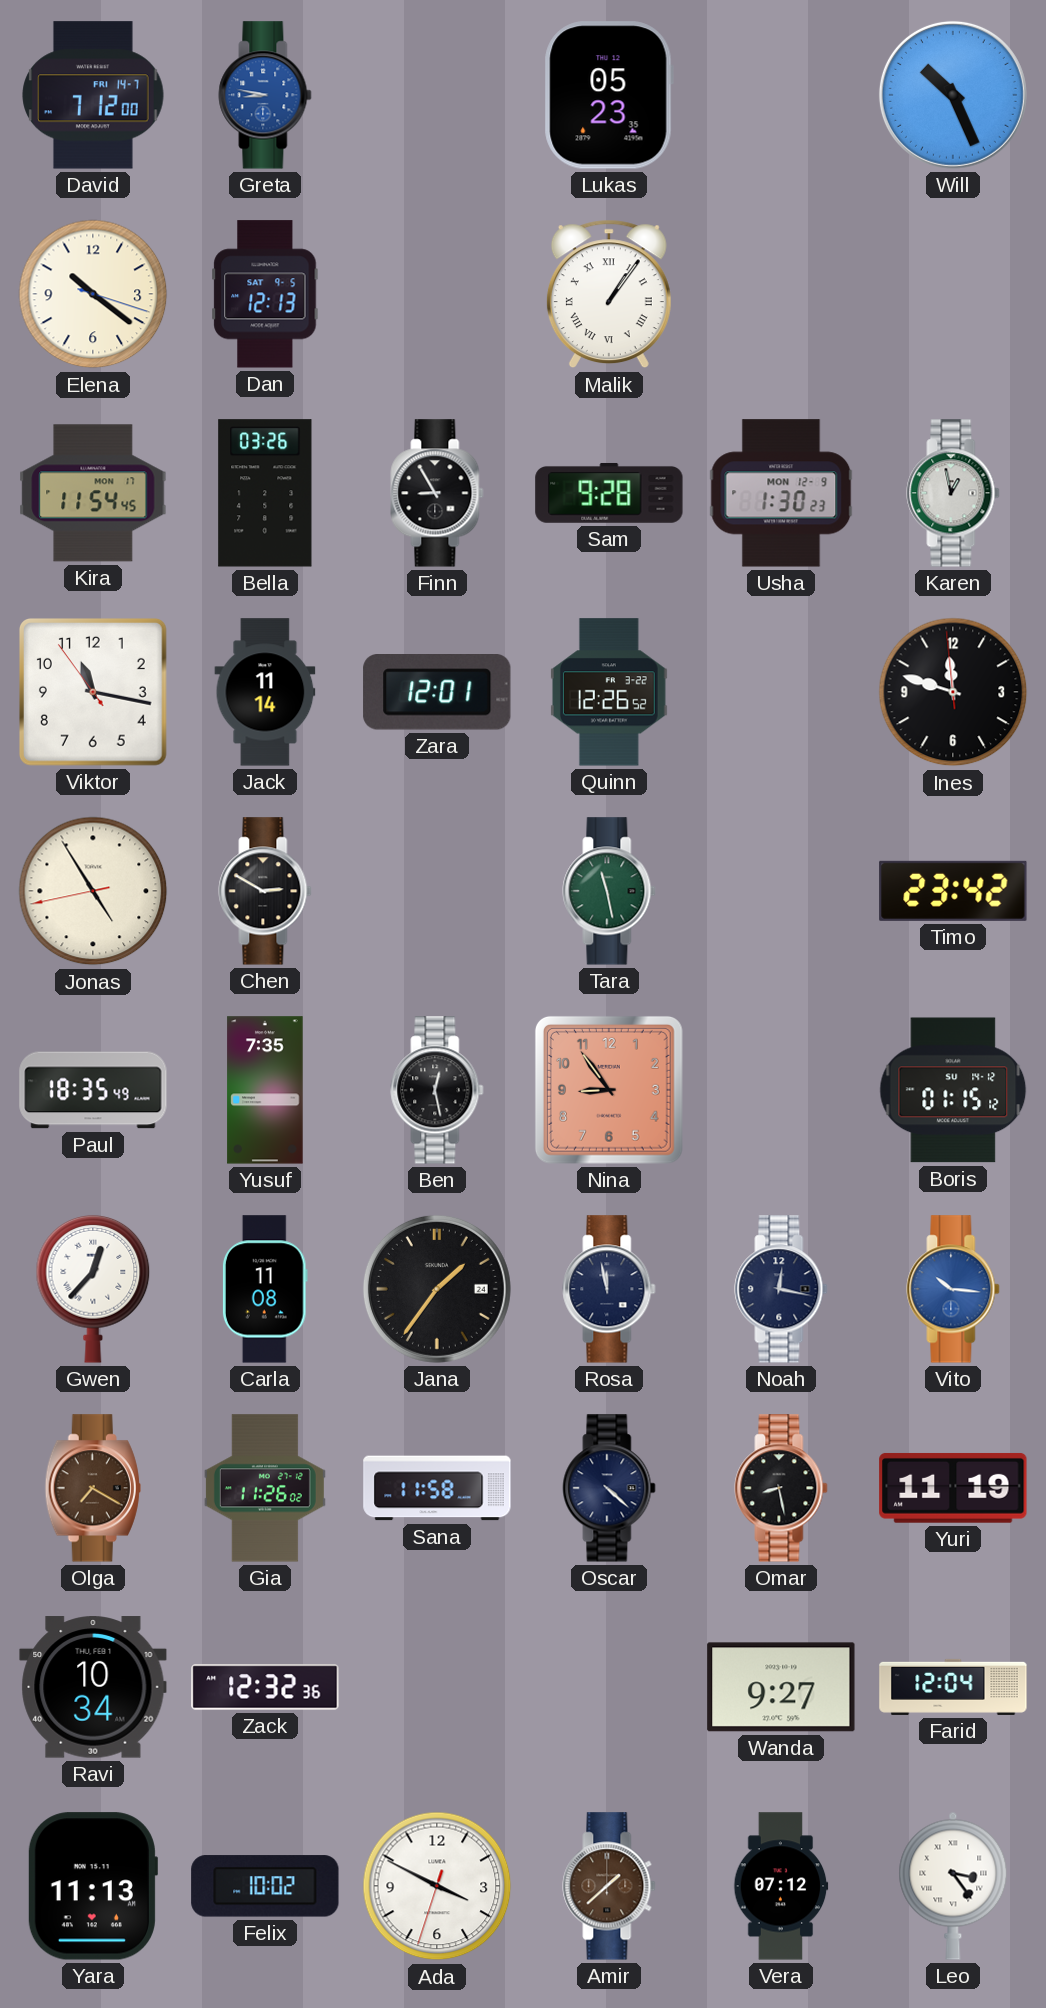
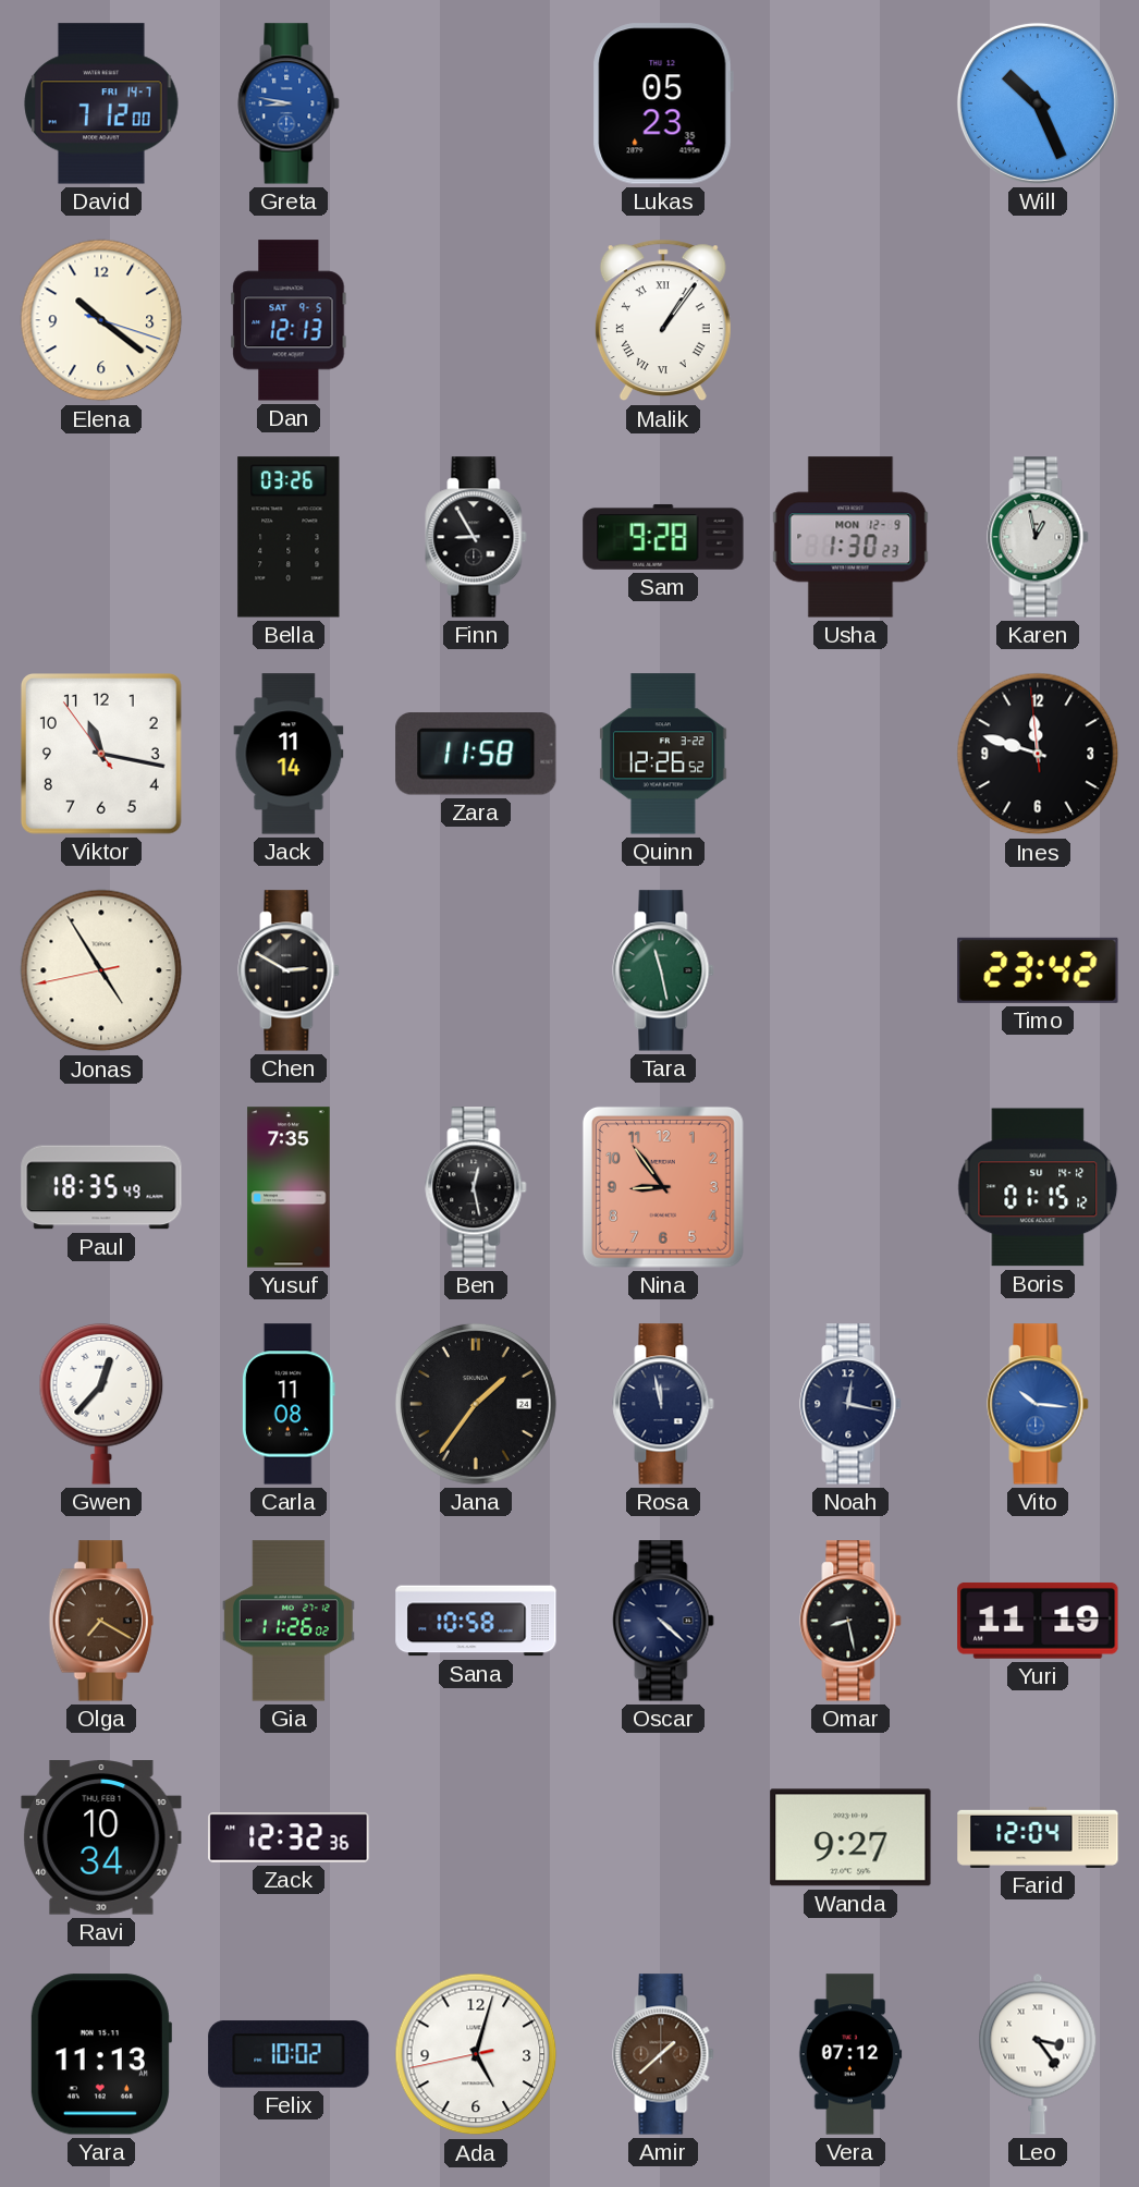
Kira: 11:54 -> none (93, 493)
Zara: 12:01 -> 11:58 (476, 755)
Sana: 11:58 -> 10:58 (476, 1621)
Ada: 3:49 -> 5:02 (476, 2054)
